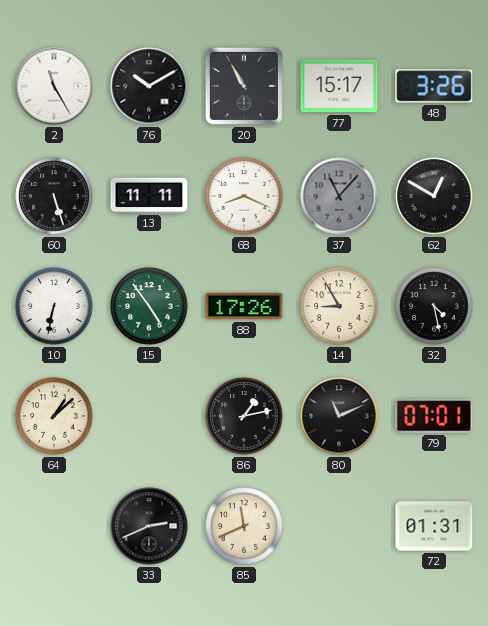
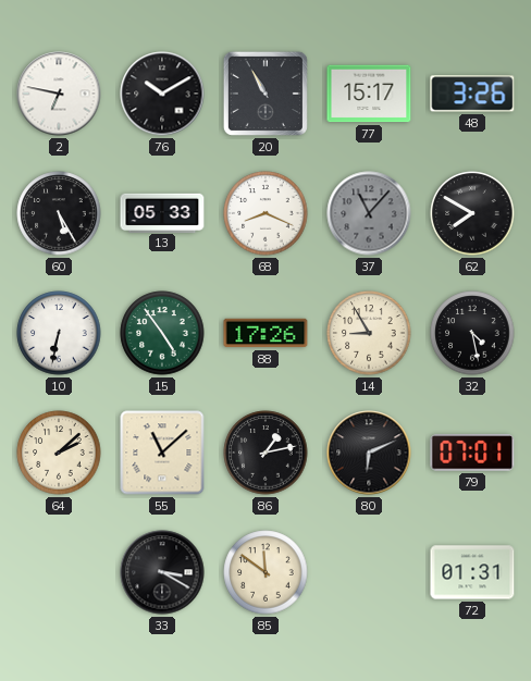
2: 11:25 -> 6:47 (59, 94)
60: 5:27 -> 5:25 (59, 213)
13: 11:11 -> 05:33 (162, 212)
62: 12:50 -> 7:50 (472, 213)
64: 1:08 -> 2:08 (59, 453)
55: none -> 11:08 (162, 453)
80: 11:11 -> 6:11 (369, 453)
33: 2:41 -> 3:20 (162, 572)
85: 11:41 -> 11:51 (265, 572)
